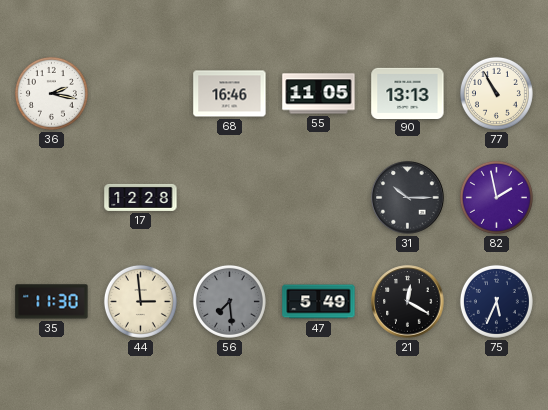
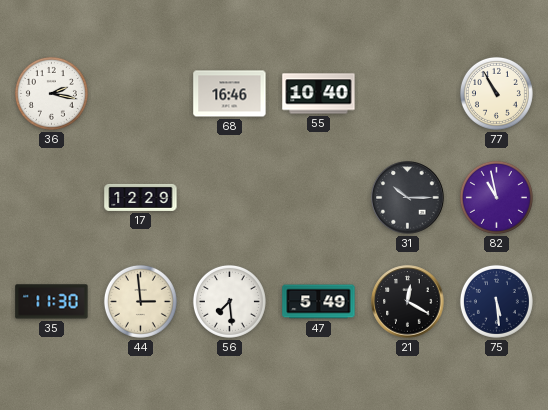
55: 11:05 -> 10:40 (319, 94)
90: 13:13 -> none (408, 93)
17: 12:28 -> 12:29 (141, 197)
82: 1:58 -> 10:58 (496, 197)
56 dial: grey -> white (229, 301)
75: 5:34 -> 5:29 (496, 301)
